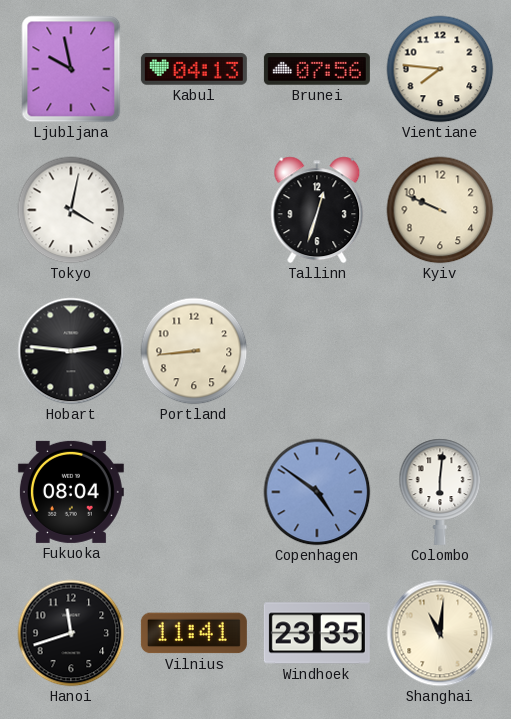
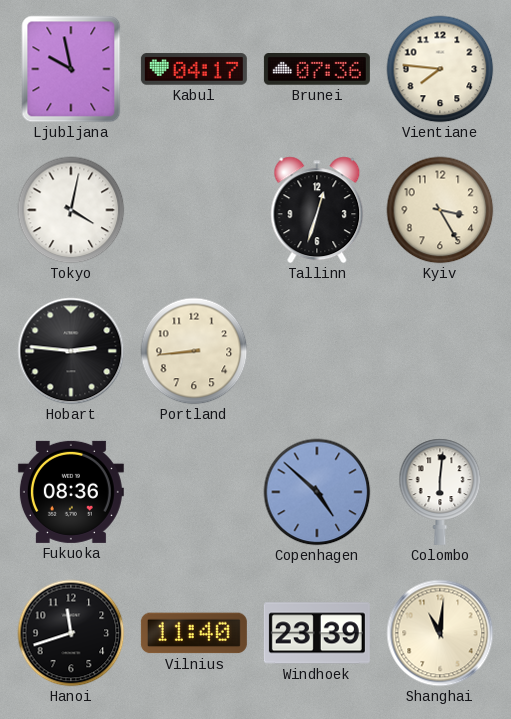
Kabul: 04:13 -> 04:17 (194, 69)
Brunei: 07:56 -> 07:36 (317, 70)
Kyiv: 9:49 -> 3:25 (440, 210)
Fukuoka: 08:04 -> 08:36 (71, 492)
Copenhagen: 4:51 -> 4:52 (317, 492)
Vilnius: 11:41 -> 11:40 (194, 633)
Windhoek: 23:35 -> 23:39 (317, 633)
